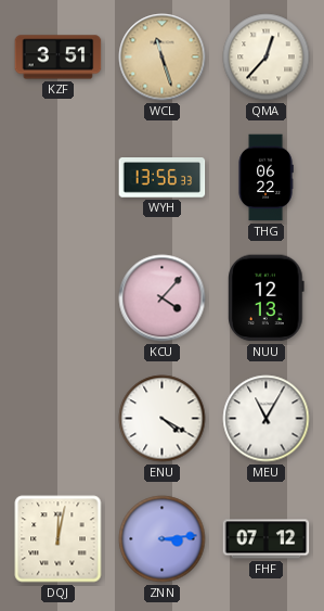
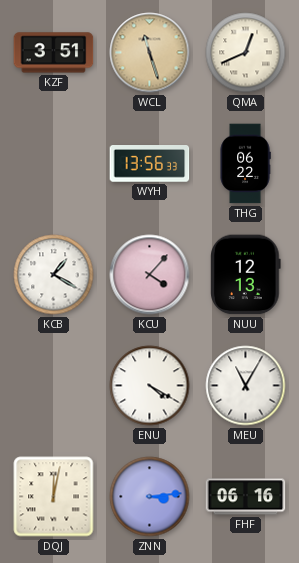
QMA: 12:37 -> 12:41 (246, 53)
KCB: none -> 1:20 (54, 275)
FHF: 07:12 -> 06:16 (246, 497)
